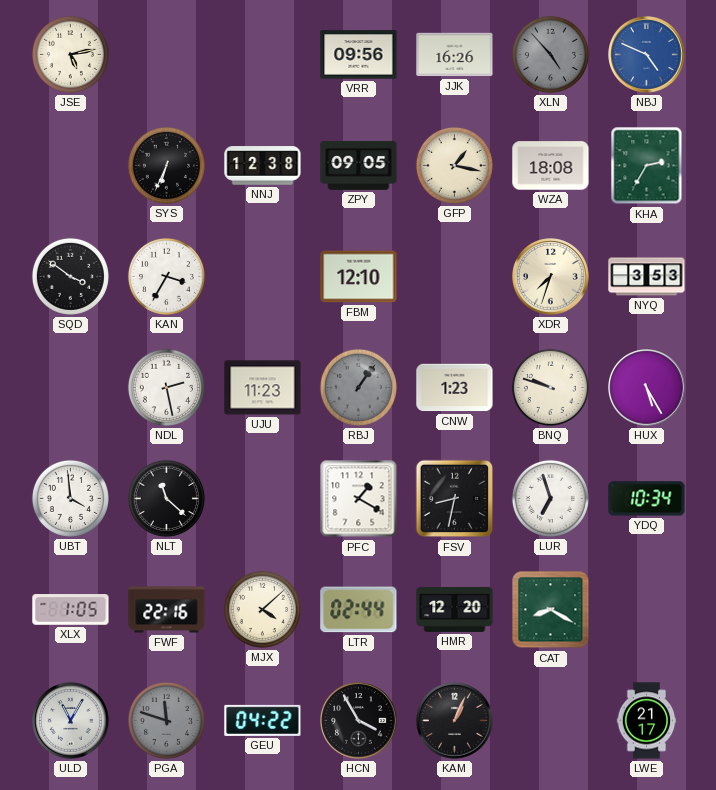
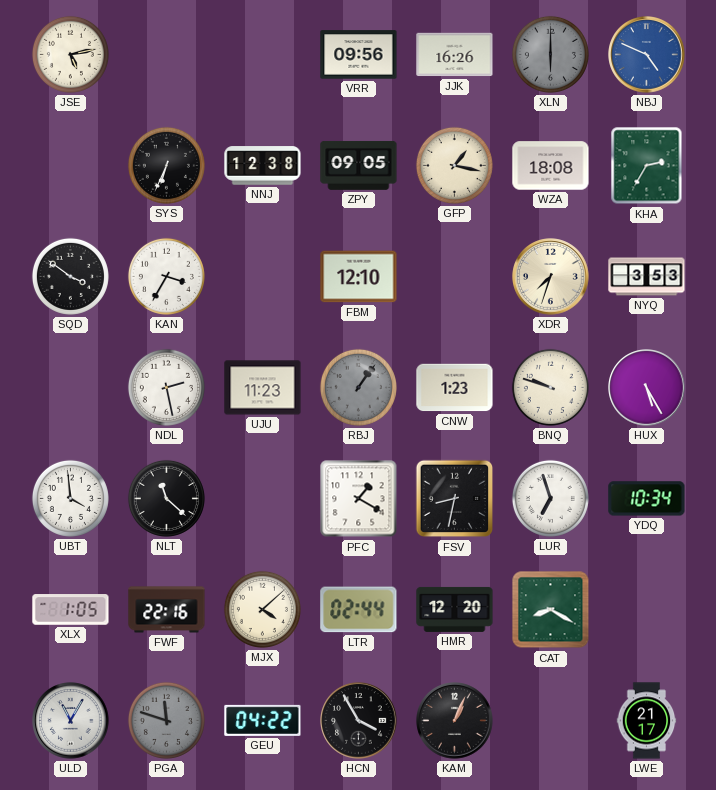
XLN: 4:53 -> 6:00 (550, 54)
